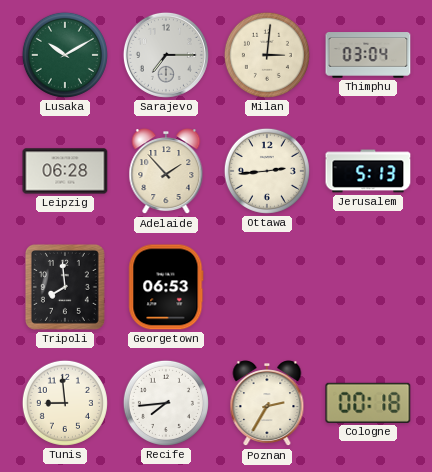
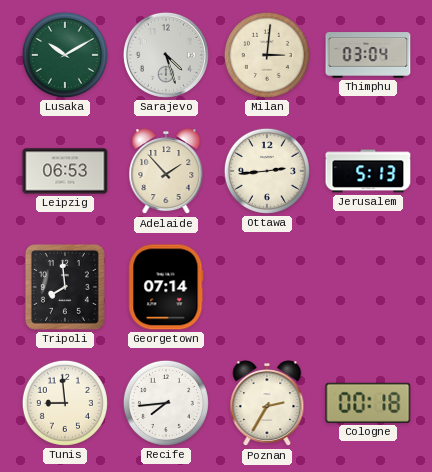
Sarajevo: 7:15 -> 4:27 (166, 55)
Leipzig: 06:28 -> 06:53 (65, 171)
Georgetown: 06:53 -> 07:14 (166, 287)
